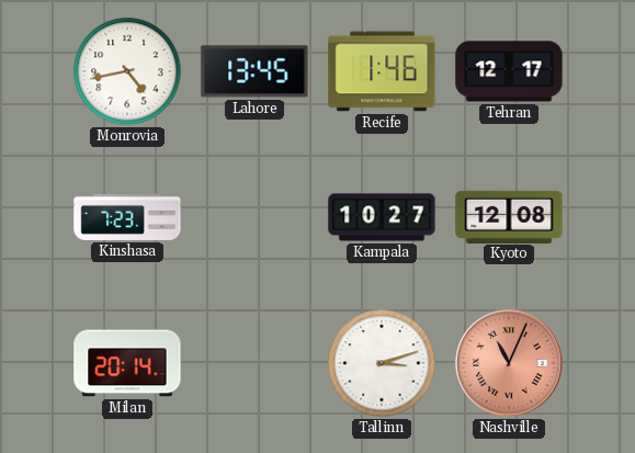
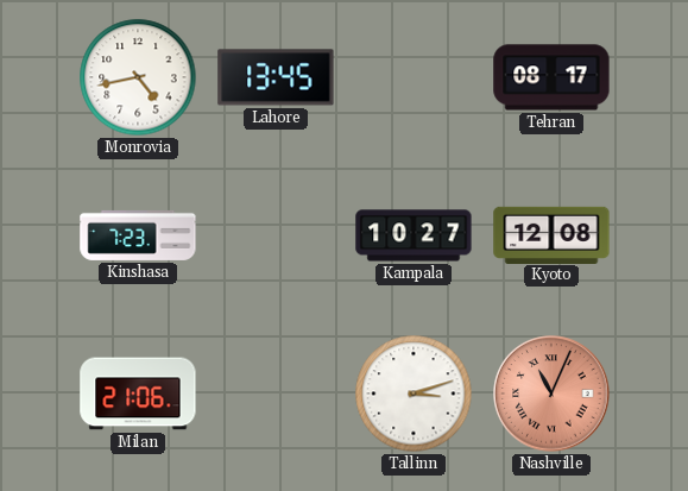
Recife: 1:46 -> none (382, 71)
Tehran: 12:17 -> 08:17 (551, 77)
Milan: 20:14 -> 21:06 (138, 394)
